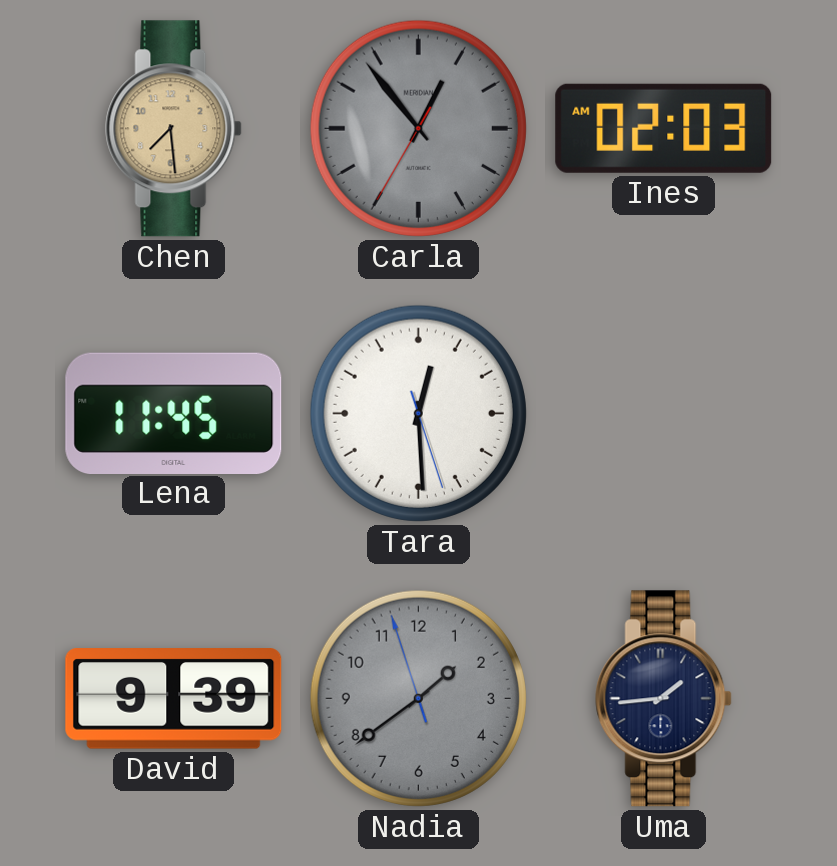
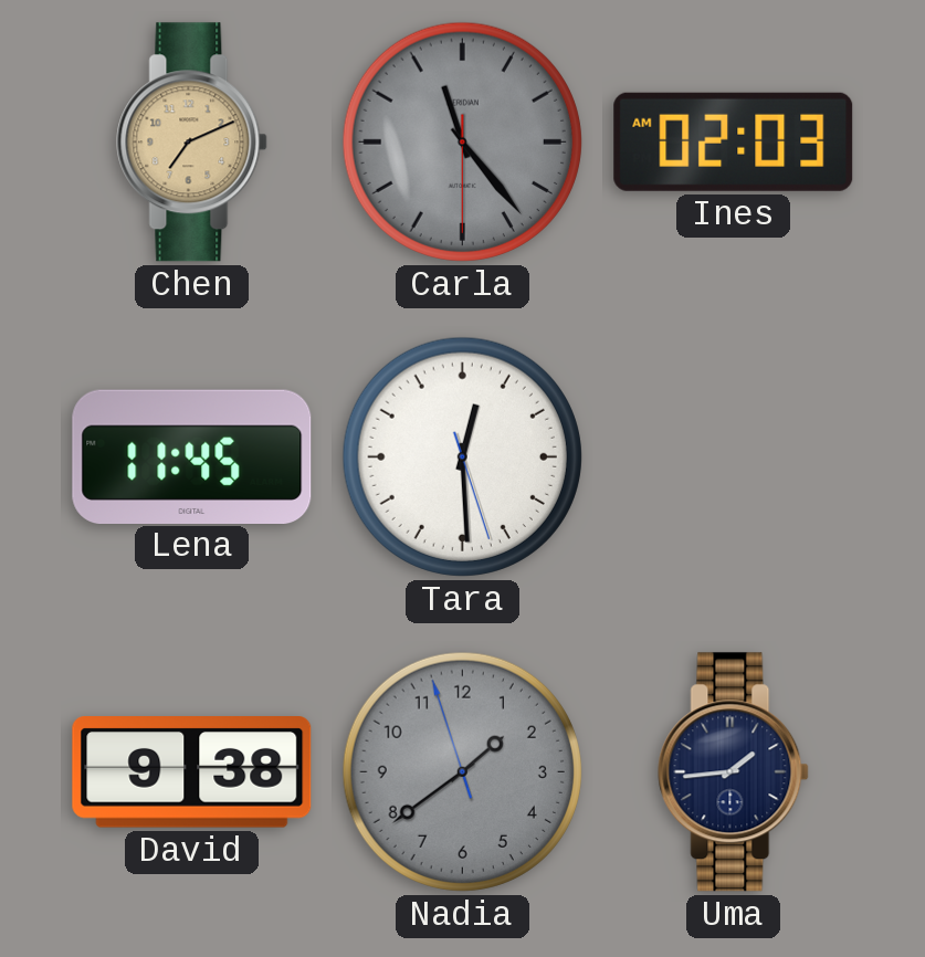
Chen: 7:29 -> 7:11 (192, 143)
Carla: 12:53 -> 11:23 (462, 141)
David: 9:39 -> 9:38 (192, 772)
